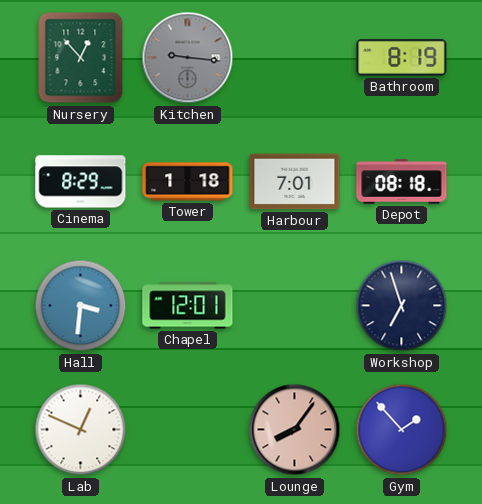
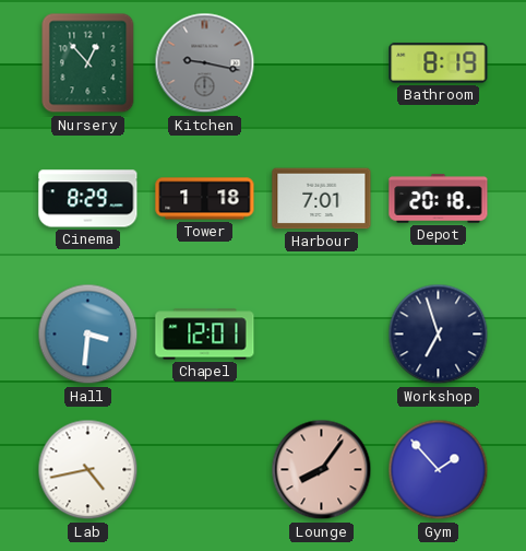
Kitchen: 9:16 -> 9:17 (205, 63)
Depot: 08:18 -> 20:18 (439, 199)
Lab: 12:49 -> 4:43 (88, 470)
